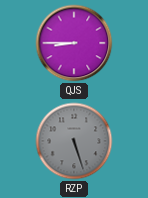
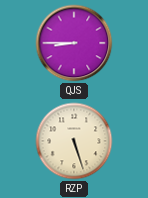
RZP dial: grey -> cream (74, 141)
